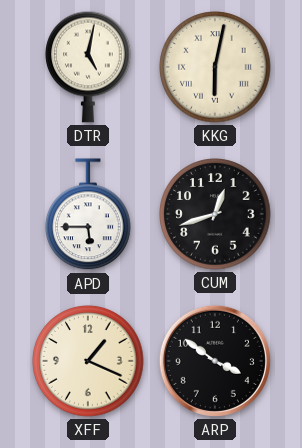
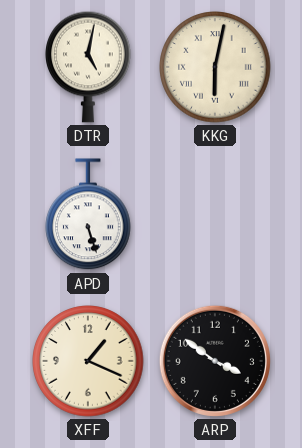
APD: 5:45 -> 5:27 (89, 215)
CUM: 12:42 -> none (215, 214)
